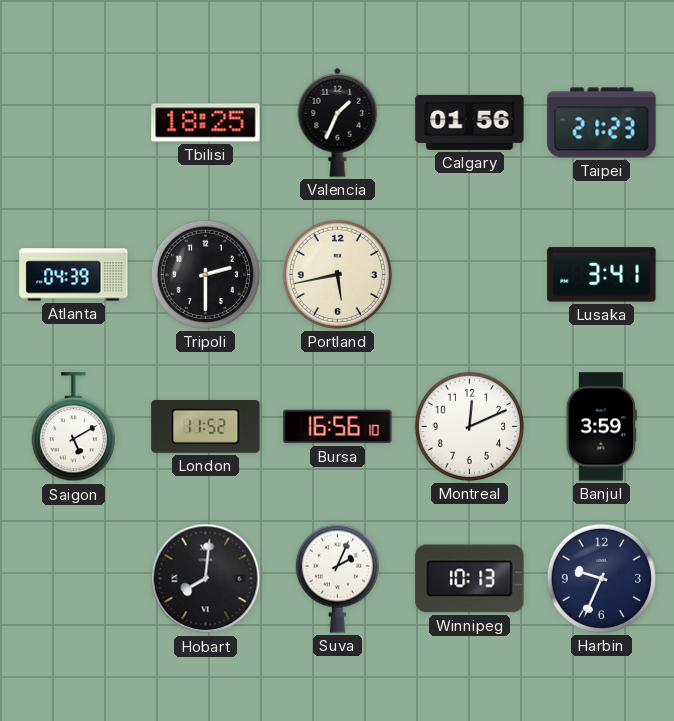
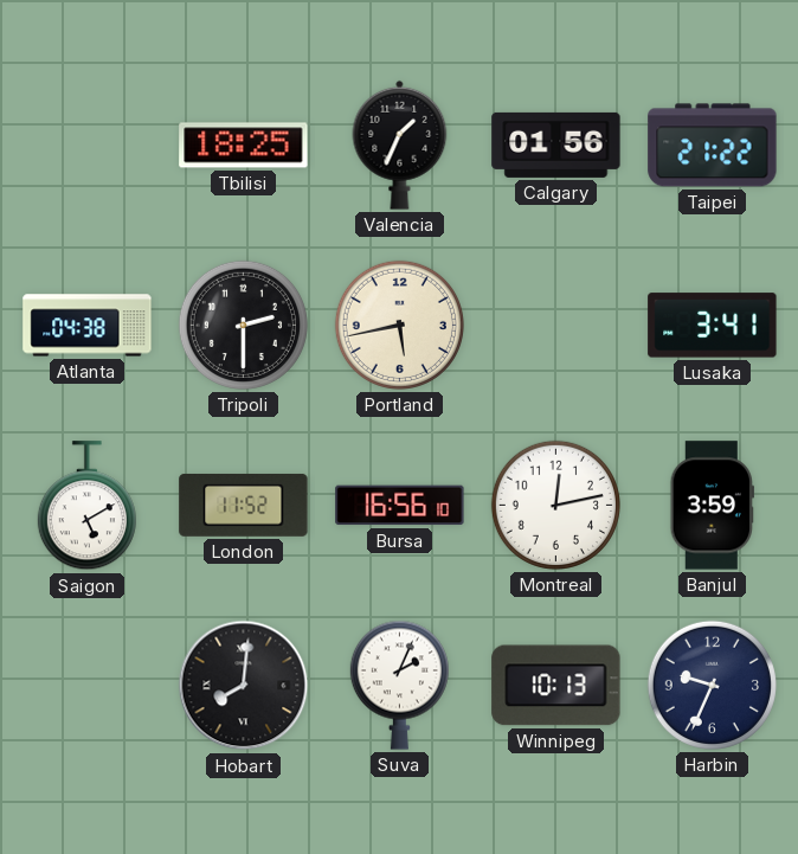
Taipei: 21:23 -> 21:22 (713, 146)
Atlanta: 04:39 -> 04:38 (88, 326)
Montreal: 12:11 -> 12:13 (555, 505)
